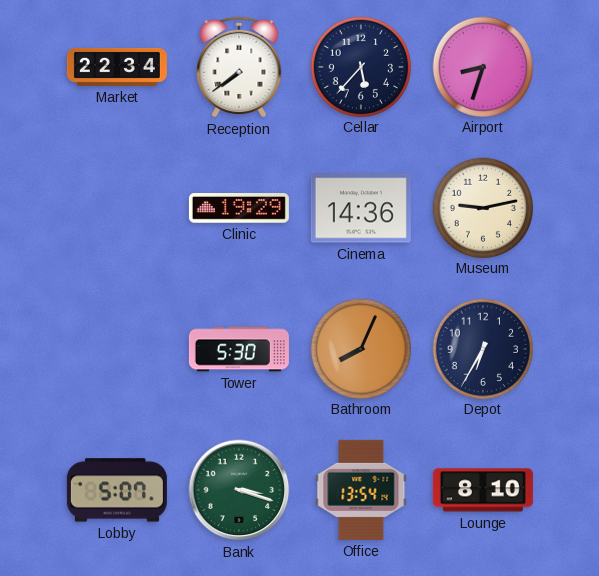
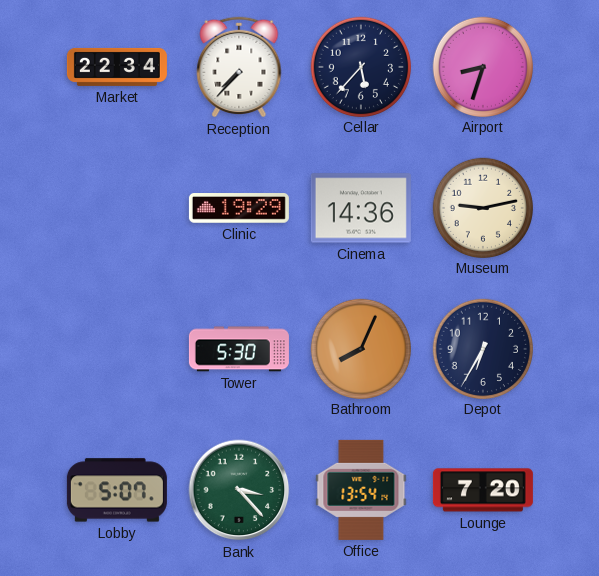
Reception: 7:39 -> 7:37 (239, 67)
Bank: 3:18 -> 3:23 (239, 490)
Lounge: 8:10 -> 7:20 (483, 490)
